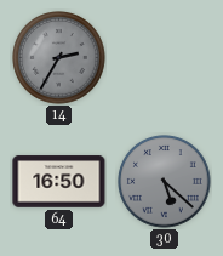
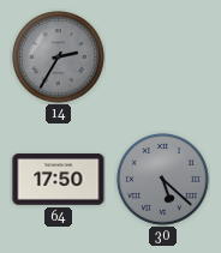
64: 16:50 -> 17:50 (59, 180)
